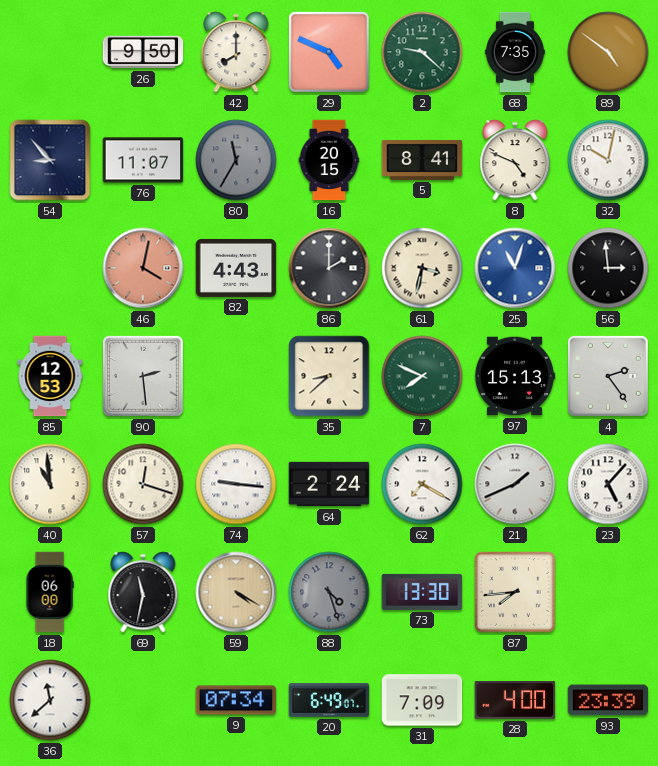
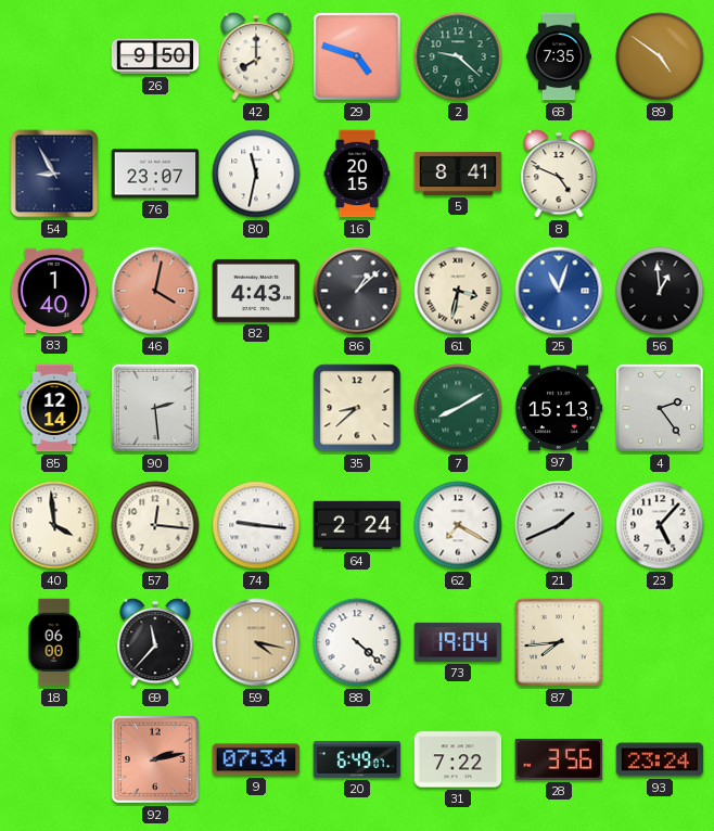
29: 4:49 -> 4:48 (357, 56)
54: 8:53 -> 8:55 (54, 174)
76: 11:07 -> 23:07 (155, 174)
80: 11:35 -> 11:32 (256, 174)
80 dial: grey -> white (256, 174)
32: 10:02 -> none (608, 160)
83: none -> 1:40 (54, 291)
86: 2:00 -> 1:08 (357, 291)
56: 2:59 -> 12:59 (660, 291)
85: 12:53 -> 12:14 (54, 408)
7: 7:49 -> 8:10 (458, 408)
40: 10:59 -> 3:59 (54, 525)
57: 12:18 -> 12:16 (155, 525)
69: 11:32 -> 11:37 (155, 642)
59: 4:20 -> 4:17 (256, 642)
88: 4:27 -> 4:22 (357, 642)
88 dial: grey -> white (357, 642)
73: 13:30 -> 19:04 (458, 642)
36: 11:38 -> none (50, 700)
92: none -> 2:13 (155, 759)
31: 7:09 -> 7:22 (458, 759)
28: 4:00 -> 3:56 (559, 759)
93: 23:39 -> 23:24 (660, 759)
